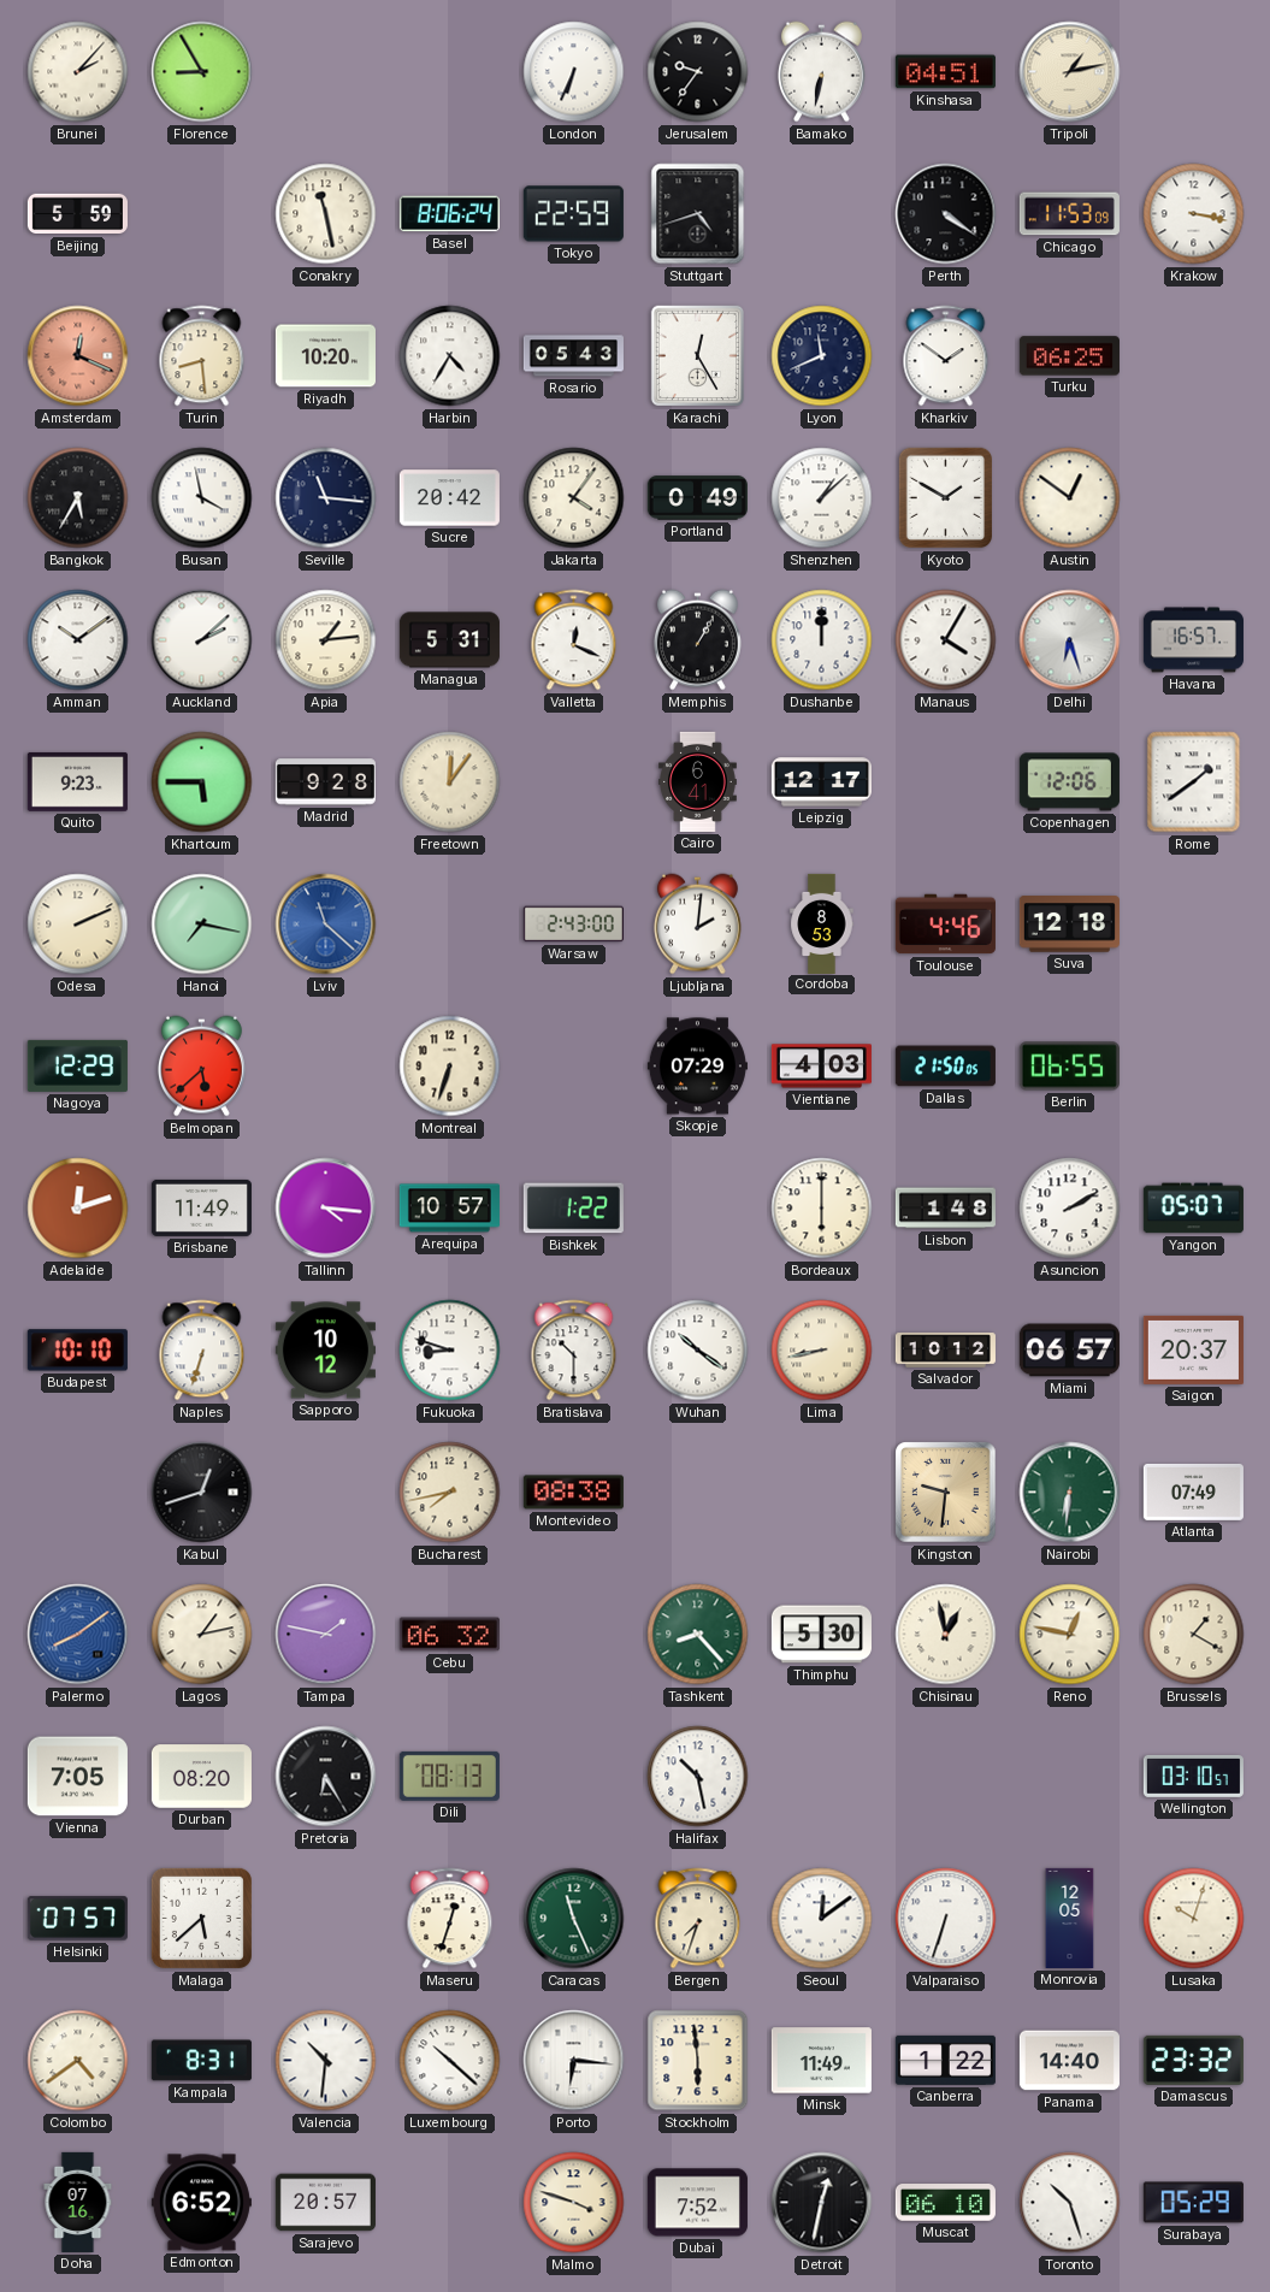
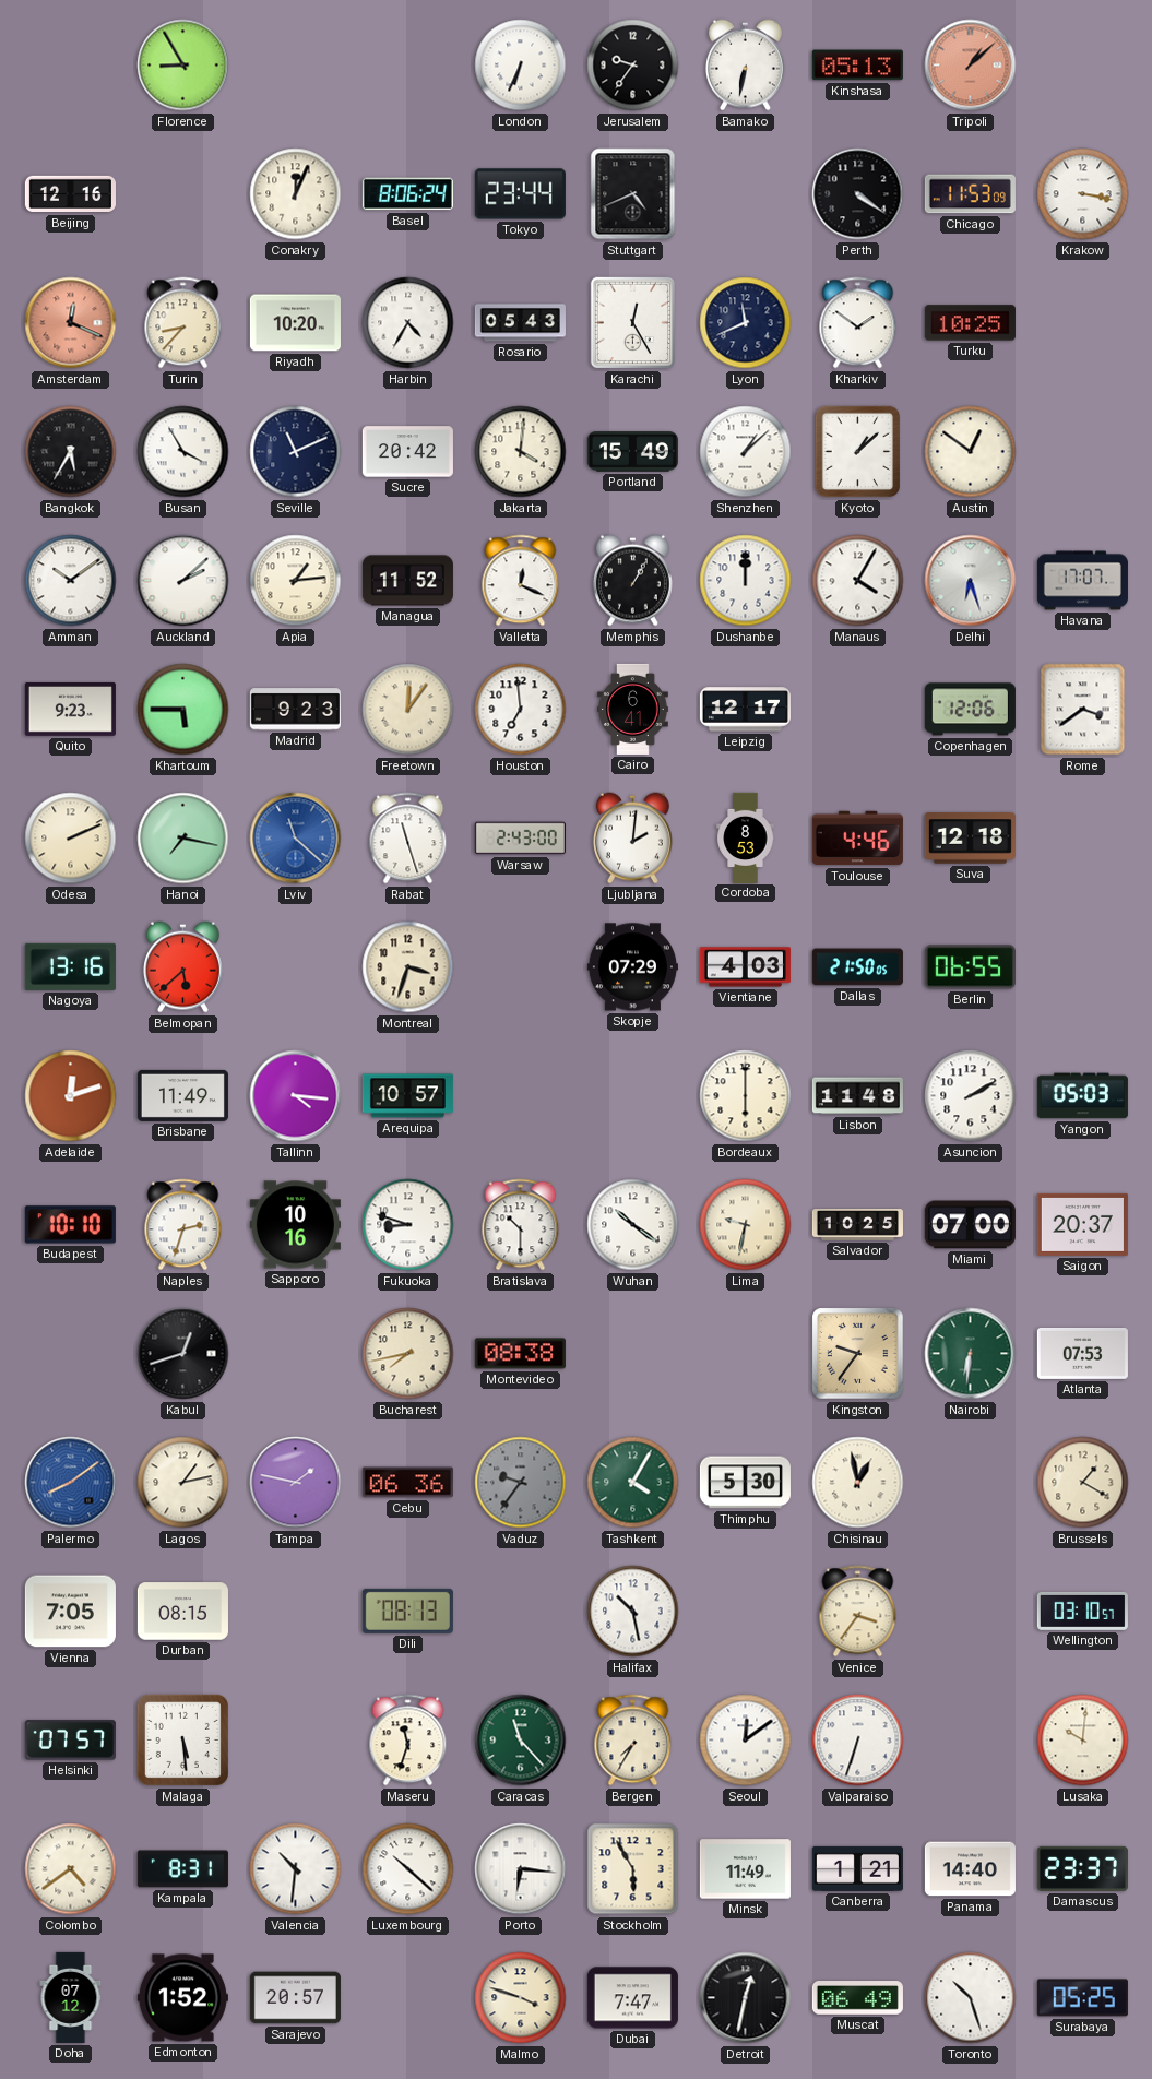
Brunei: 2:07 -> none (78, 72)
Kinshasa: 04:51 -> 05:13 (857, 66)
Tripoli: 1:13 -> 1:08 (971, 66)
Tripoli dial: cream -> salmon (971, 66)
Beijing: 5:59 -> 12:16 (70, 194)
Conakry: 11:28 -> 12:04 (296, 194)
Tokyo: 22:59 -> 23:44 (520, 194)
Stuttgart: 4:42 -> 4:41 (633, 194)
Turin: 8:29 -> 8:37 (183, 323)
Turku: 06:25 -> 10:25 (970, 323)
Busan: 3:58 -> 3:55 (183, 452)
Seville: 11:16 -> 11:11 (296, 452)
Jakarta: 4:06 -> 4:01 (521, 452)
Portland: 0:49 -> 15:49 (632, 452)
Kyoto: 1:50 -> 1:08 (858, 452)
Managua: 5:31 -> 11:52 (407, 581)
Havana: 16:57 -> 17:07 (1082, 581)
Madrid: 9:28 -> 9:23 (295, 710)
Houston: none -> 6:59 (521, 710)
Rome: 1:39 -> 3:39 (1083, 710)
Rabat: none -> 11:27 (408, 839)
Nagoya: 12:29 -> 13:16 (70, 966)
Montreal: 6:33 -> 3:33 (408, 967)
Bishkek: 1:22 -> none (573, 1209)
Lisbon: 1:48 -> 11:48 (857, 1096)
Yangon: 05:07 -> 05:03 (1082, 1096)
Naples: 6:33 -> 2:33 (183, 1225)
Sapporo: 10:12 -> 10:16 (295, 1225)
Lima: 8:43 -> 9:32 (746, 1225)
Salvador: 10:12 -> 10:25 (857, 1225)
Miami: 06:57 -> 07:00 (970, 1225)
Kingston: 9:31 -> 9:36 (858, 1354)
Atlanta: 07:49 -> 07:53 (1082, 1353)
Cebu: 06:32 -> 06:36 (407, 1483)
Vaduz: none -> 9:36 (521, 1483)
Tashkent: 8:23 -> 4:05 (633, 1483)
Reno: 12:47 -> none (1070, 1635)
Durban: 08:20 -> 08:15 (182, 1612)
Pretoria: 6:25 -> none (326, 1777)
Venice: none -> 3:36 (858, 1612)
Malaga: 5:38 -> 5:29 (182, 1739)
Maseru: 12:33 -> 11:33 (408, 1741)
Caracas: 11:26 -> 11:23 (521, 1741)
Bergen: 7:33 -> 7:35 (633, 1741)
Monrovia: 12:05 -> none (1070, 1918)
Lusaka: 10:03 -> 10:01 (1083, 1741)
Stockholm: 5:59 -> 5:55 (633, 1869)
Canberra: 1:22 -> 1:21 (857, 1868)
Damascus: 23:32 -> 23:37 (1082, 1868)
Doha: 07:16 -> 07:12 (71, 1997)
Edmonton: 6:52 -> 1:52 (182, 1998)
Dubai: 7:52 -> 7:47 (632, 1998)
Muscat: 06:10 -> 06:49 (857, 1998)
Surabaya: 05:29 -> 05:25 (1082, 1998)
